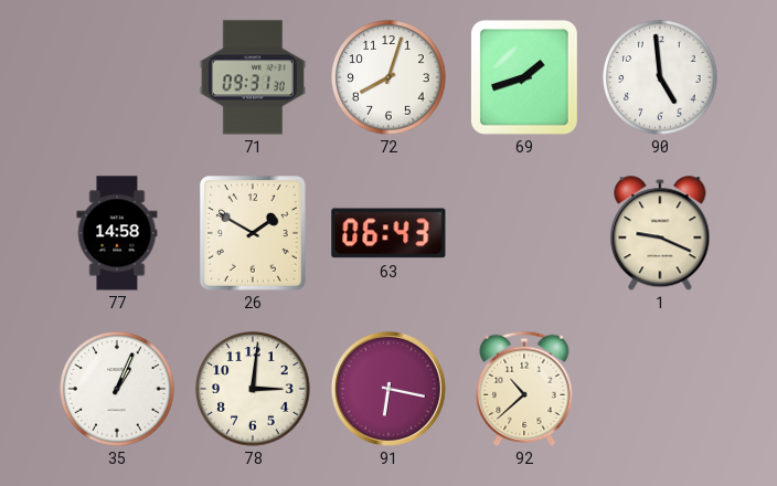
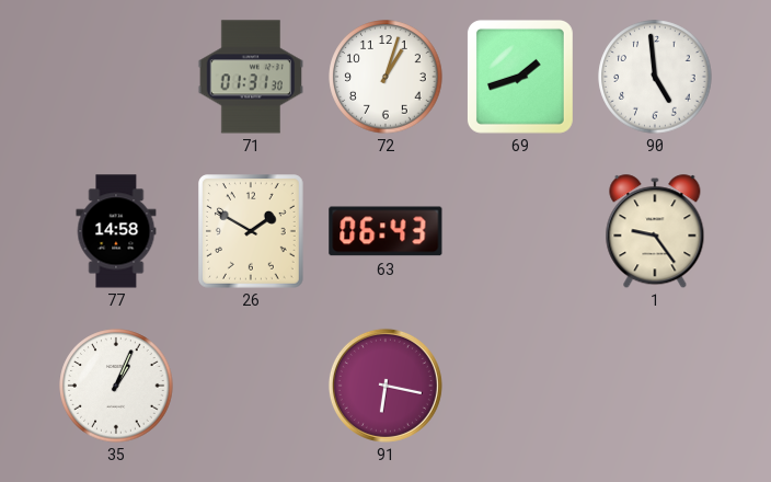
71: 09:31 -> 01:31 (250, 77)
72: 8:03 -> 1:03 (385, 77)
1: 9:19 -> 9:24 (655, 231)
78: 3:01 -> none (253, 389)
92: 10:38 -> none (524, 388)
